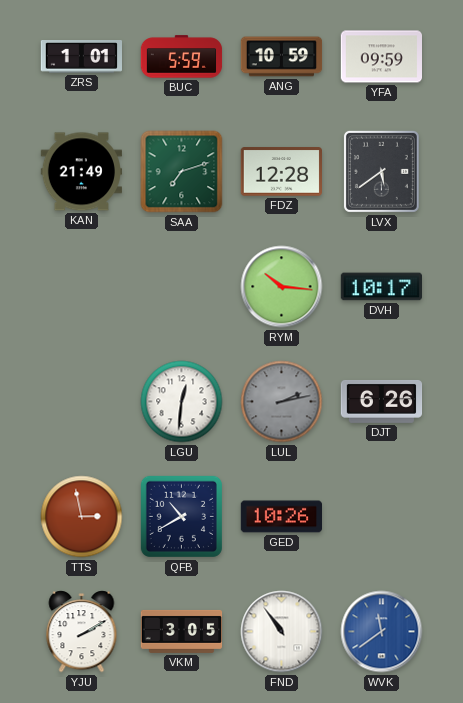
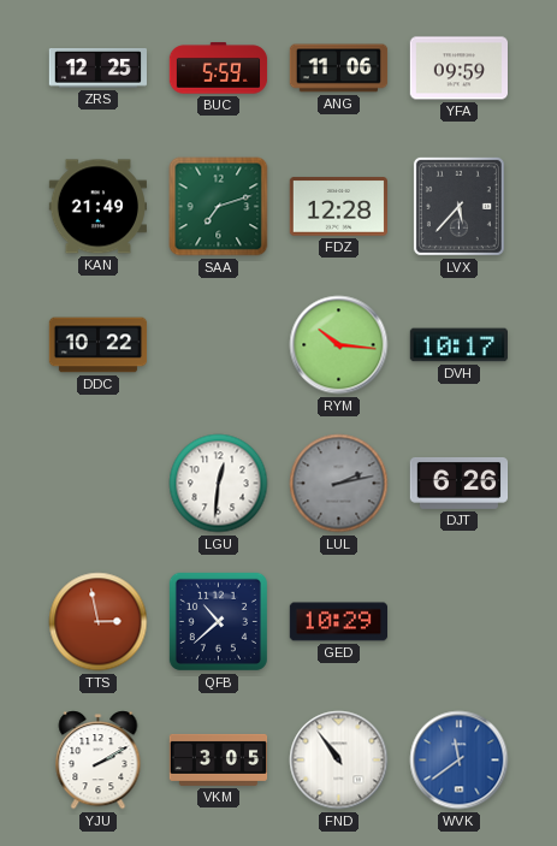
ZRS: 1:01 -> 12:25 (97, 69)
ANG: 10:59 -> 11:06 (339, 69)
LVX: 5:39 -> 5:37 (458, 206)
DDC: none -> 10:22 (99, 345)
QFB: 10:40 -> 10:38 (218, 621)
GED: 10:26 -> 10:29 (338, 622)
